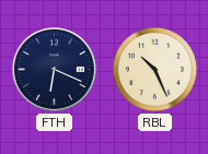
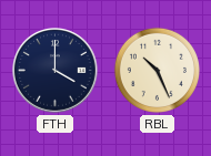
FTH: 6:19 -> 4:00 (56, 71)
